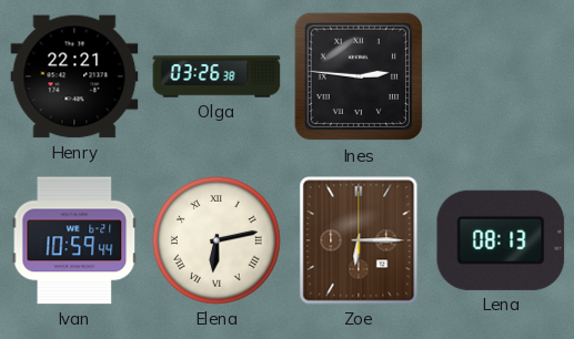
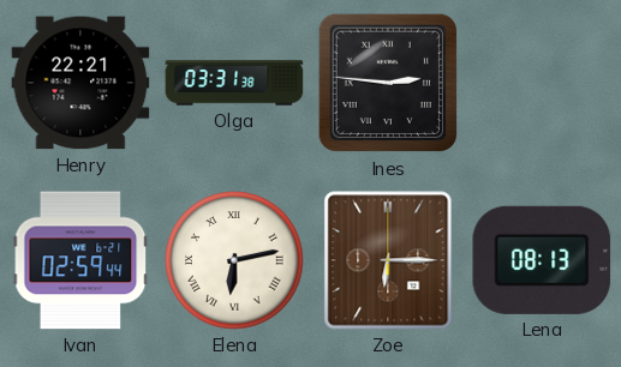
Olga: 03:26 -> 03:31 (234, 83)
Ivan: 10:59 -> 02:59 (80, 260)
